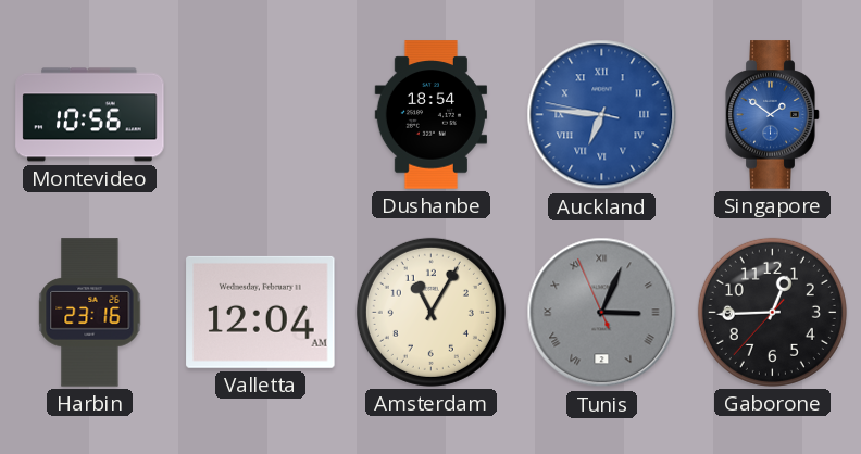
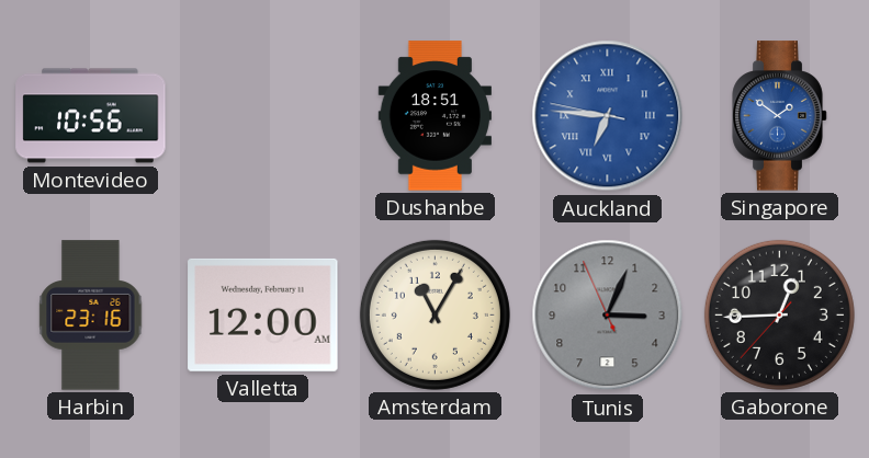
Dushanbe: 18:54 -> 18:51 (435, 116)
Valletta: 12:04 -> 12:00 (263, 314)
Tunis numerals: Roman -> Arabic (608, 316)
